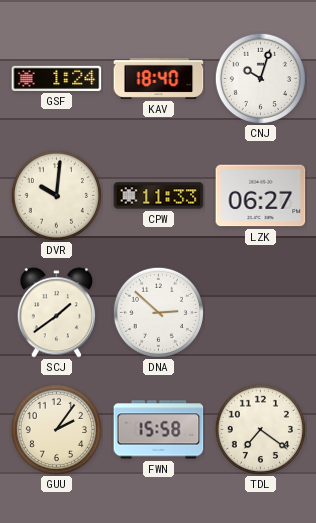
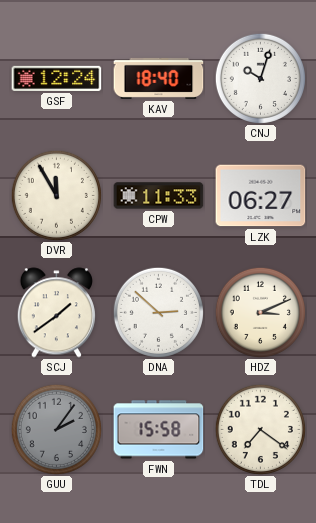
GSF: 1:24 -> 12:24 (57, 78)
DVR: 10:01 -> 11:55 (56, 195)
HDZ: none -> 3:11 (260, 312)
GUU dial: cream -> grey (56, 429)
